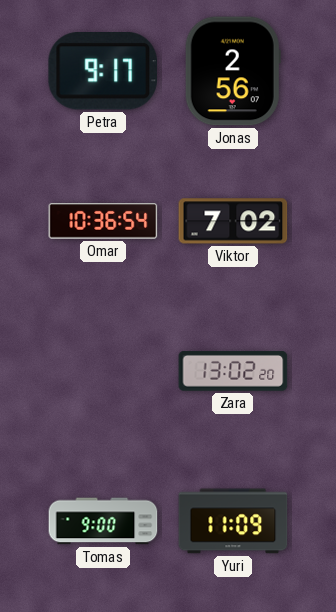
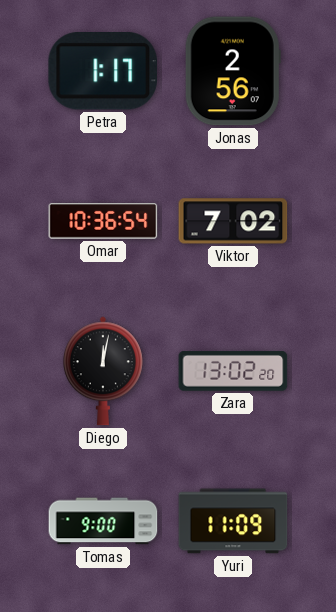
Petra: 9:17 -> 1:17 (103, 72)
Diego: none -> 12:02 (103, 371)
